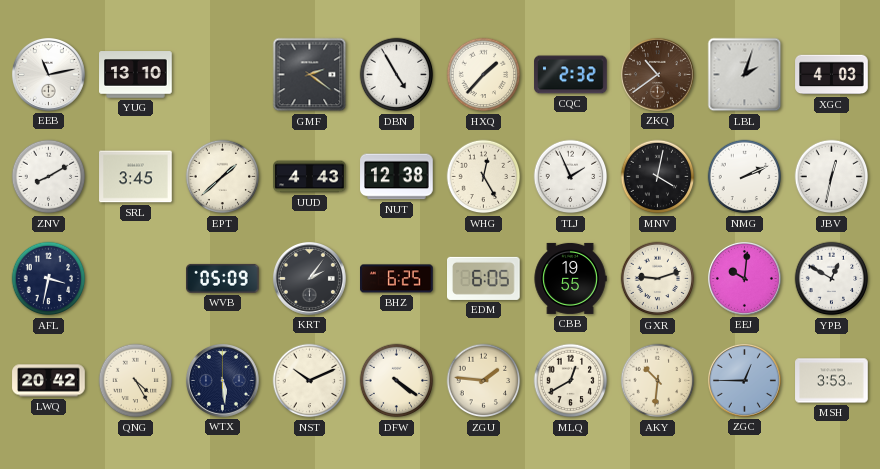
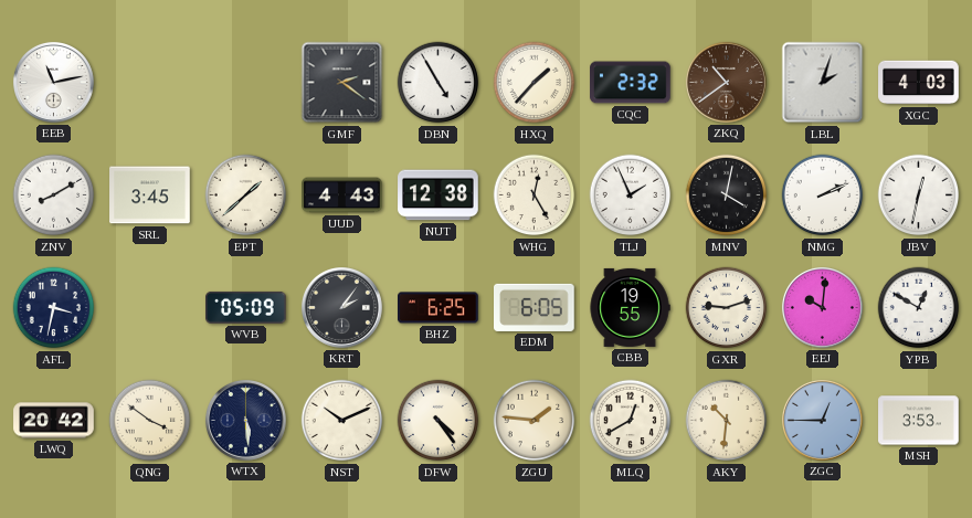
YUG: 13:10 -> none (136, 75)
QNG: 4:25 -> 3:51 (150, 421)
DFW: 4:21 -> 4:24 (439, 421)
